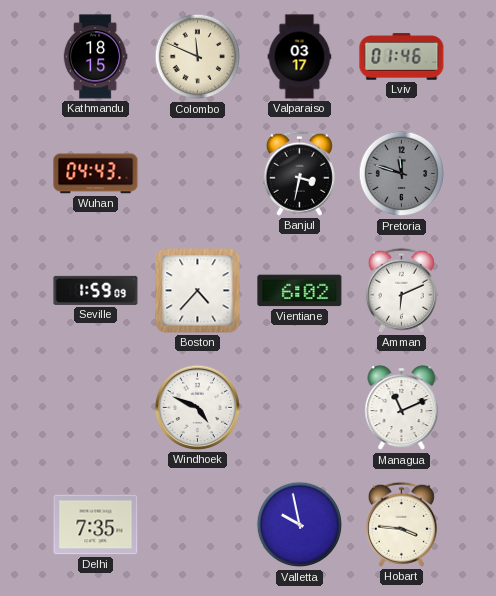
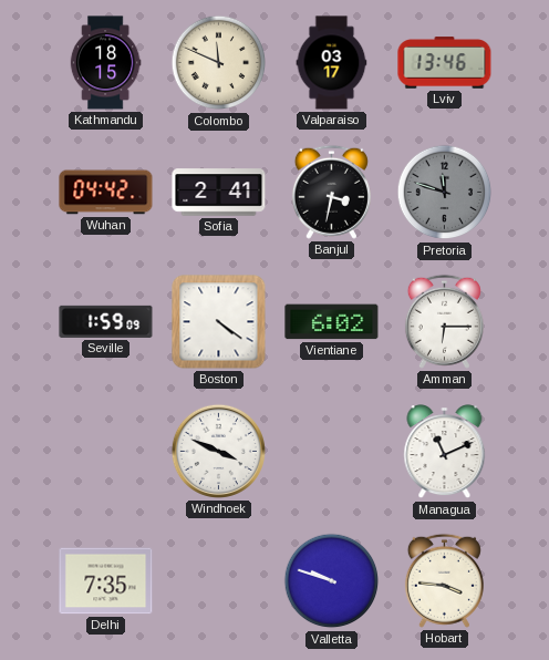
Lviv: 01:46 -> 13:46 (445, 63)
Wuhan: 04:43 -> 04:42 (106, 193)
Sofia: none -> 2:41 (219, 193)
Boston: 4:37 -> 4:21 (219, 322)
Amman: 6:11 -> 6:15 (444, 321)
Windhoek: 4:49 -> 3:49 (218, 451)
Valletta: 9:58 -> 9:48 (332, 581)
